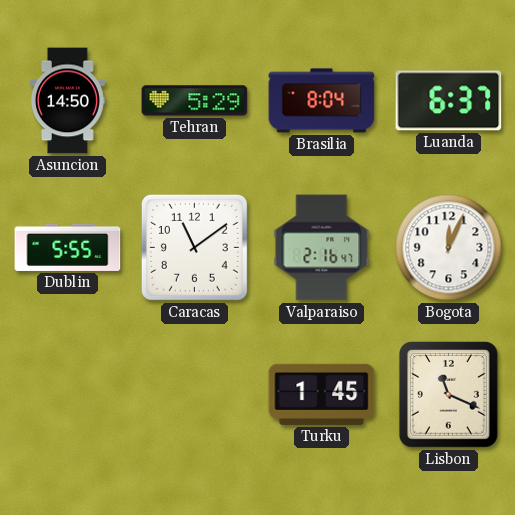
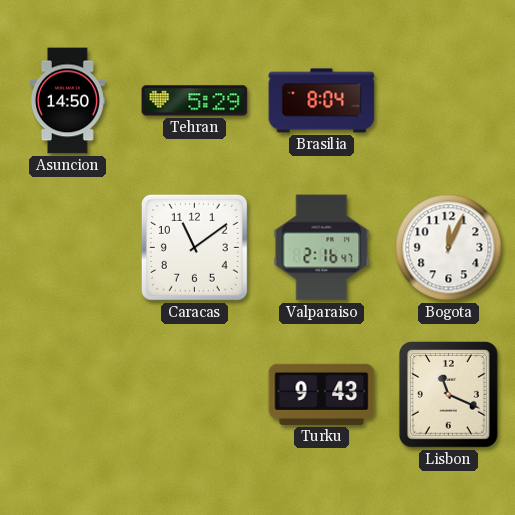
Luanda: 6:37 -> none (449, 101)
Dublin: 5:55 -> none (68, 247)
Turku: 1:45 -> 9:43 (322, 394)
